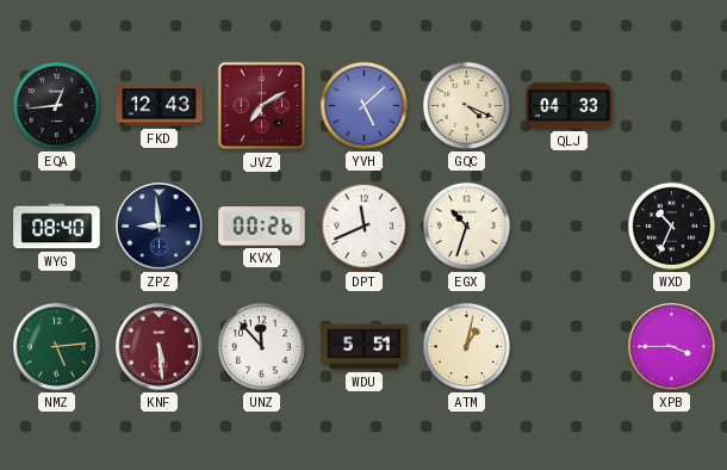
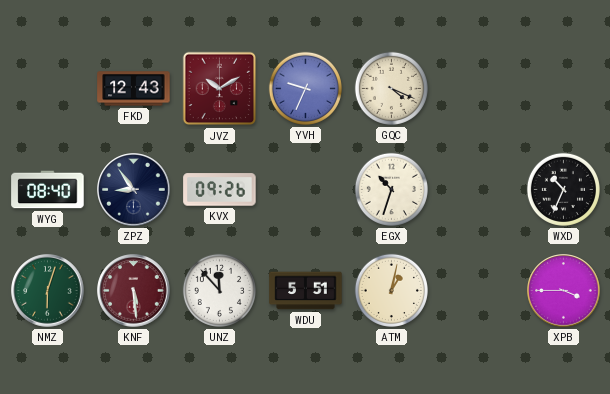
EQA: 12:44 -> none (56, 105)
JVZ: 7:10 -> 10:10 (220, 89)
YVH: 5:08 -> 9:34 (305, 88)
QLJ: 04:33 -> none (570, 106)
ZPZ: 8:59 -> 8:54 (134, 190)
KVX: 00:26 -> 09:26 (220, 190)
DPT: 11:41 -> none (363, 225)
NMZ: 5:14 -> 6:03 (48, 291)
